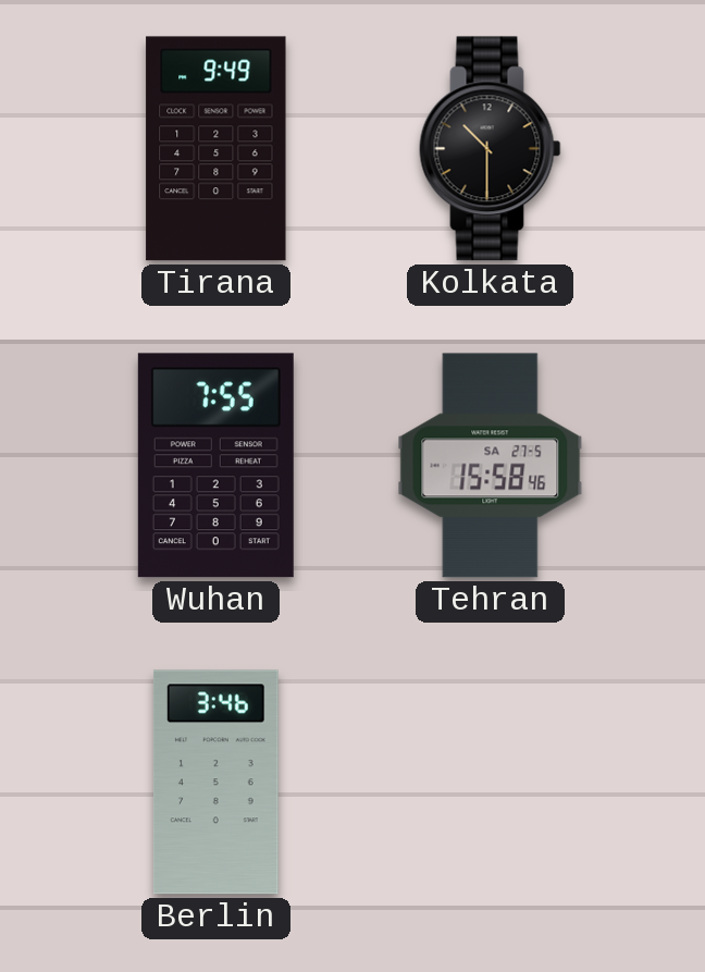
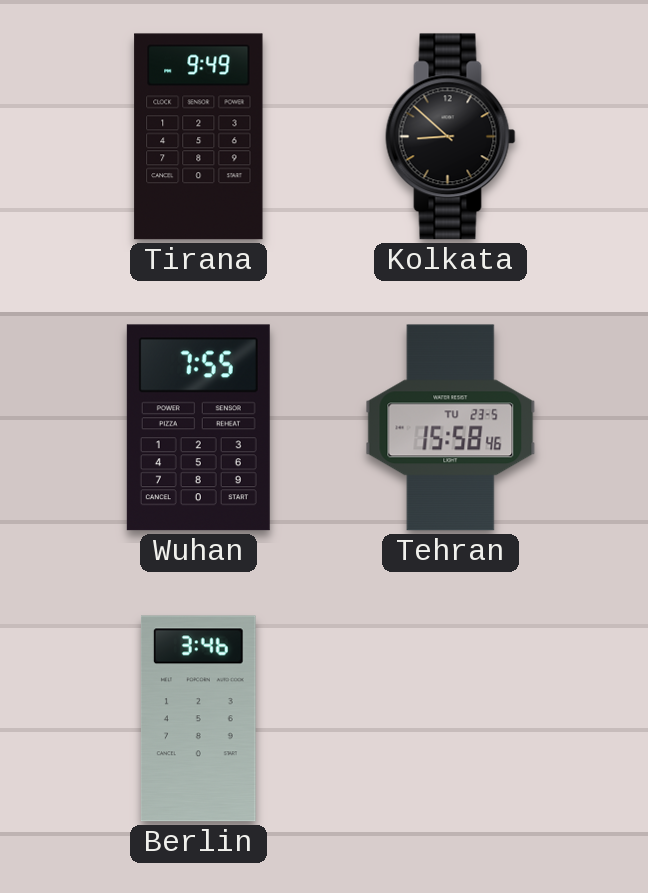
Kolkata: 10:30 -> 8:52 (451, 137)
Tehran date: SA 27-5 -> TU 23-5 (451, 428)
